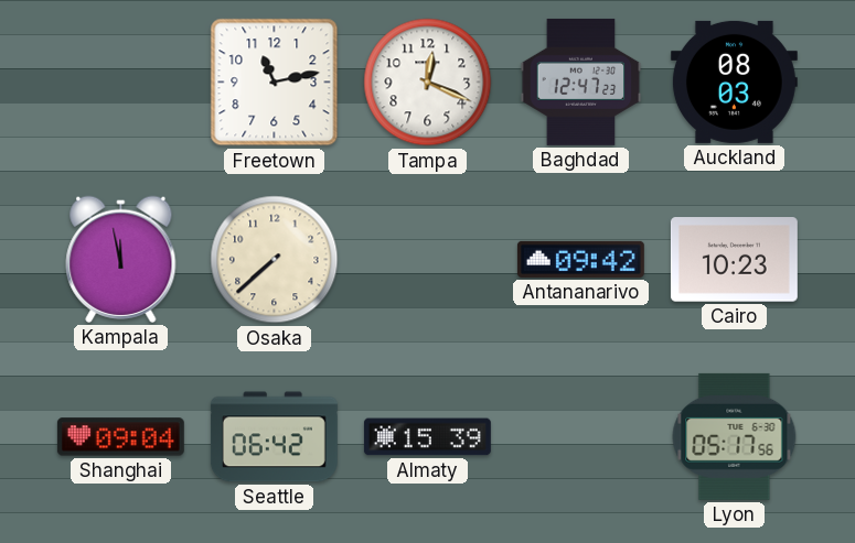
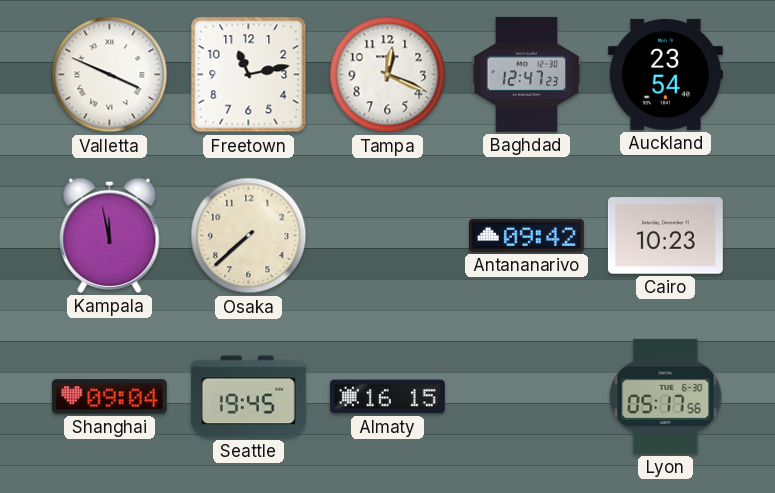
Valletta: none -> 3:49 (110, 75)
Auckland: 08:03 -> 23:54 (665, 74)
Seattle: 06:42 -> 19:45 (248, 397)
Almaty: 15:39 -> 16:15 (387, 397)
